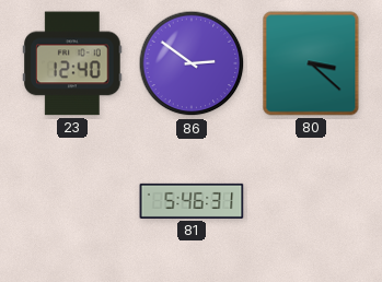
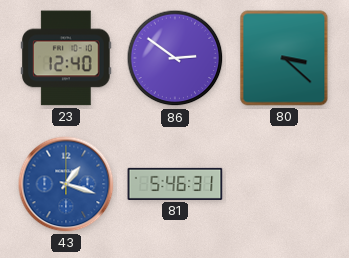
43: none -> 1:18 (66, 184)
